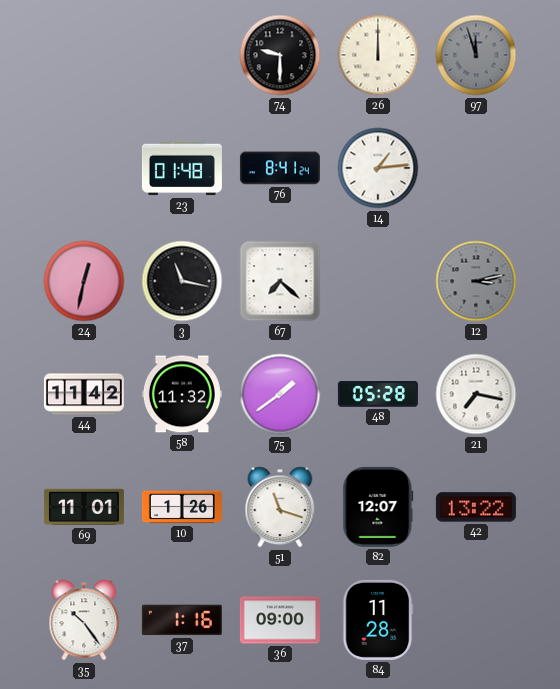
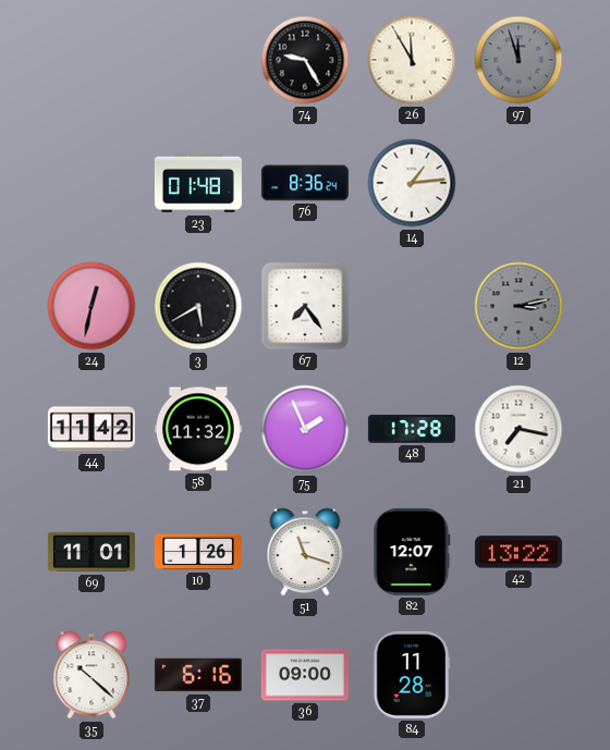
74: 9:30 -> 9:25 (305, 60)
26: 12:00 -> 11:55 (412, 60)
76: 8:41 -> 8:36 (305, 183)
3: 11:17 -> 5:40 (198, 306)
67: 7:22 -> 7:24 (305, 306)
75: 1:39 -> 1:56 (305, 429)
48: 05:28 -> 17:28 (412, 430)
35: 10:24 -> 10:22 (91, 675)
37: 1:16 -> 6:16 (198, 675)
